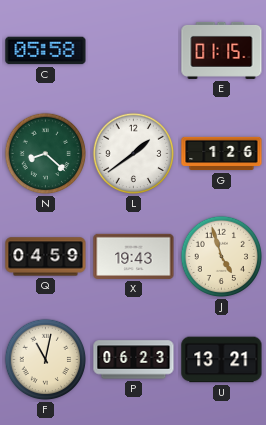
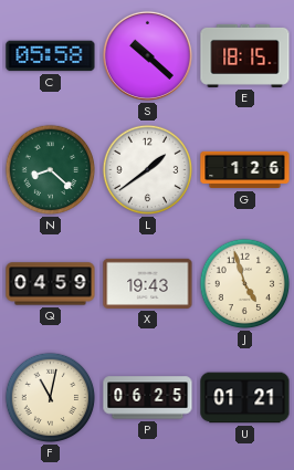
S: none -> 10:22 (147, 55)
E: 01:15 -> 18:15 (245, 55)
P: 06:23 -> 06:25 (148, 398)
U: 13:21 -> 01:21 (245, 398)
